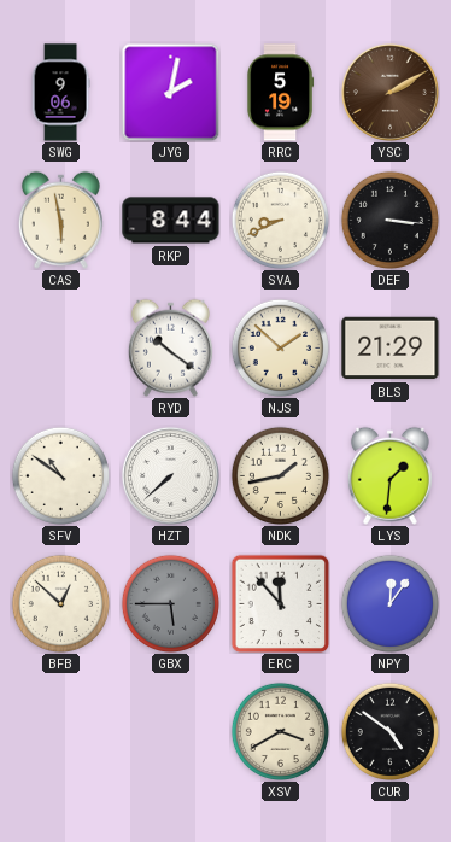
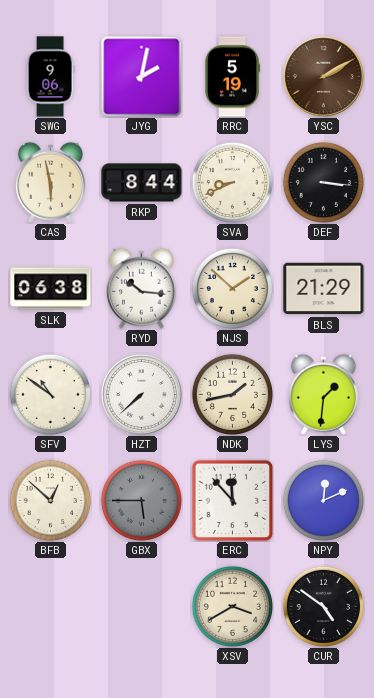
SLK: none -> 06:38 (51, 289)
RYD: 10:21 -> 10:16 (141, 288)
NPY: 12:06 -> 12:11 (323, 500)
